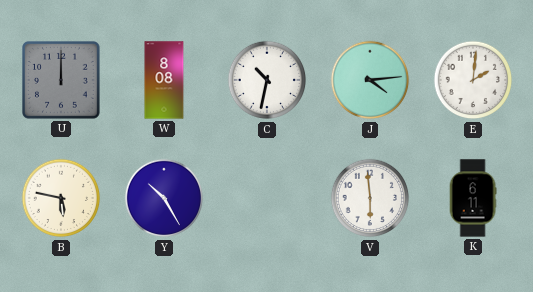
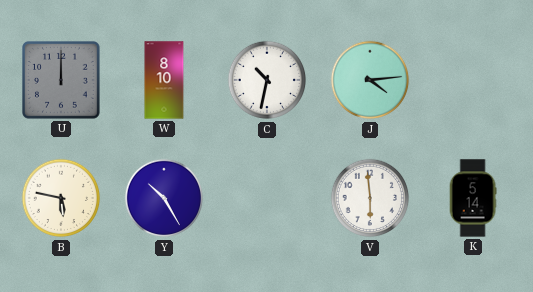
W: 8:08 -> 8:10 (164, 80)
E: 2:01 -> none (473, 80)
K: 6:11 -> 5:14 (473, 198)
